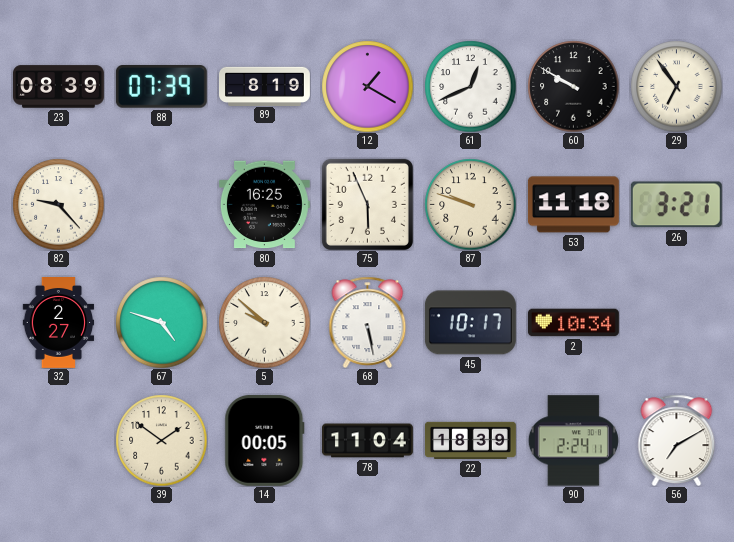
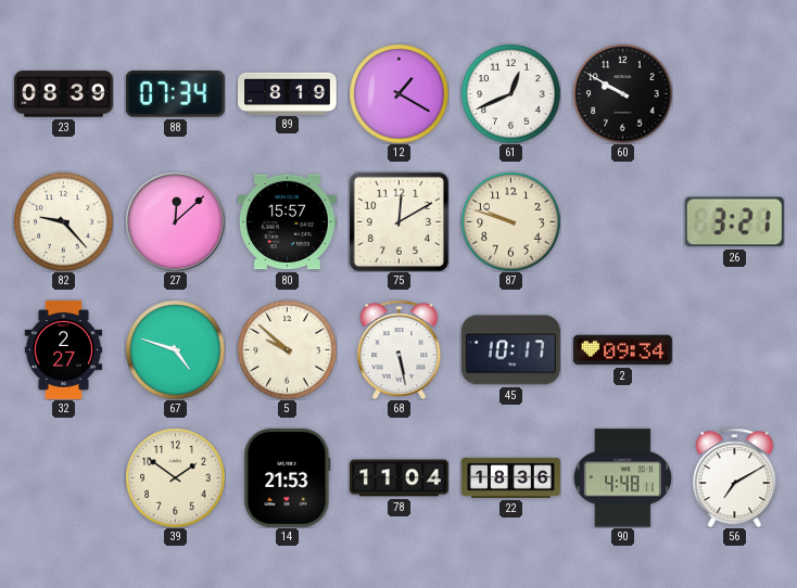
88: 07:39 -> 07:34 (175, 94)
29: 6:54 -> none (676, 86)
27: none -> 12:08 (175, 221)
80: 16:25 -> 15:57 (287, 222)
75: 5:56 -> 12:10 (399, 221)
53: 11:18 -> none (573, 205)
2: 10:34 -> 09:34 (622, 350)
14: 00:05 -> 21:53 (288, 477)
22: 18:39 -> 18:36 (510, 477)
90: 2:24 -> 4:48 (622, 478)
